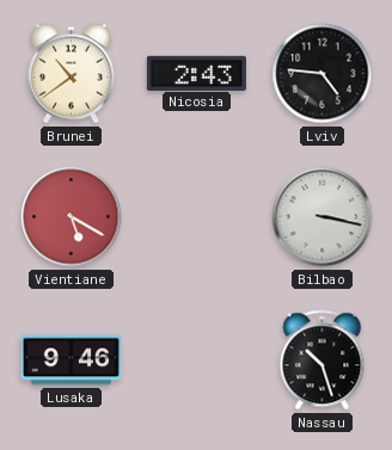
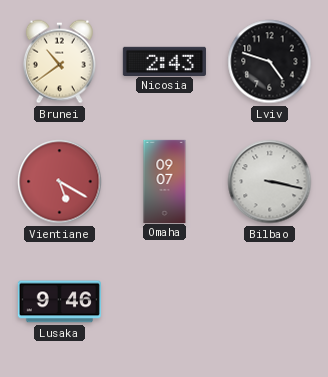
Lviv: 4:46 -> 4:48 (270, 62)
Omaha: none -> 09:07 (165, 181)
Nassau: 10:27 -> none (323, 360)
